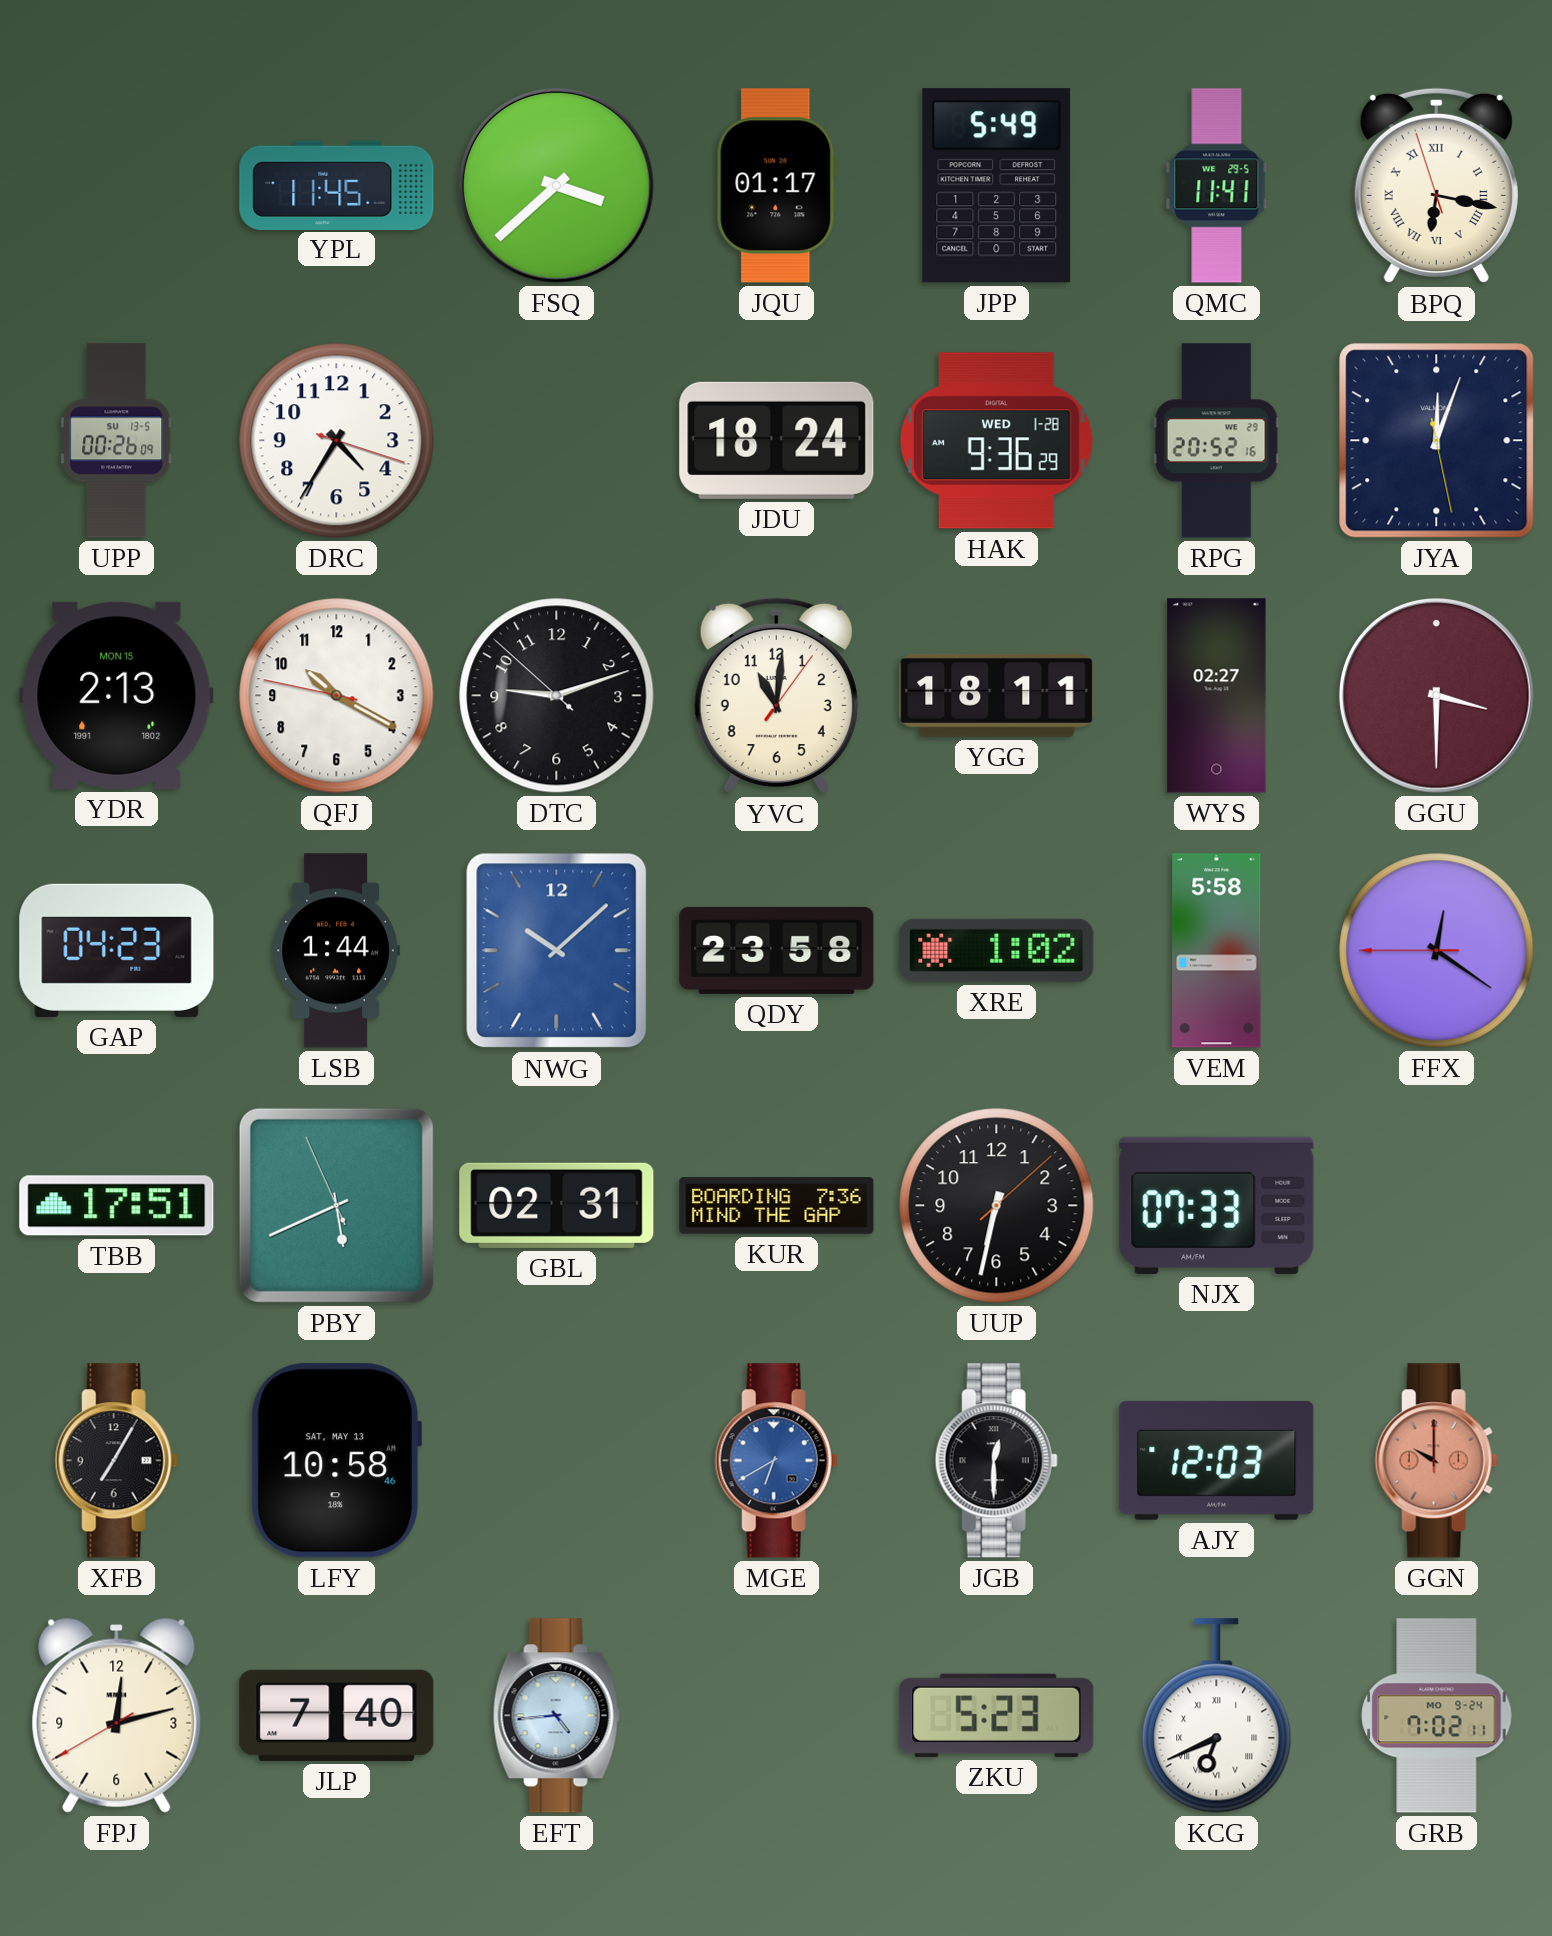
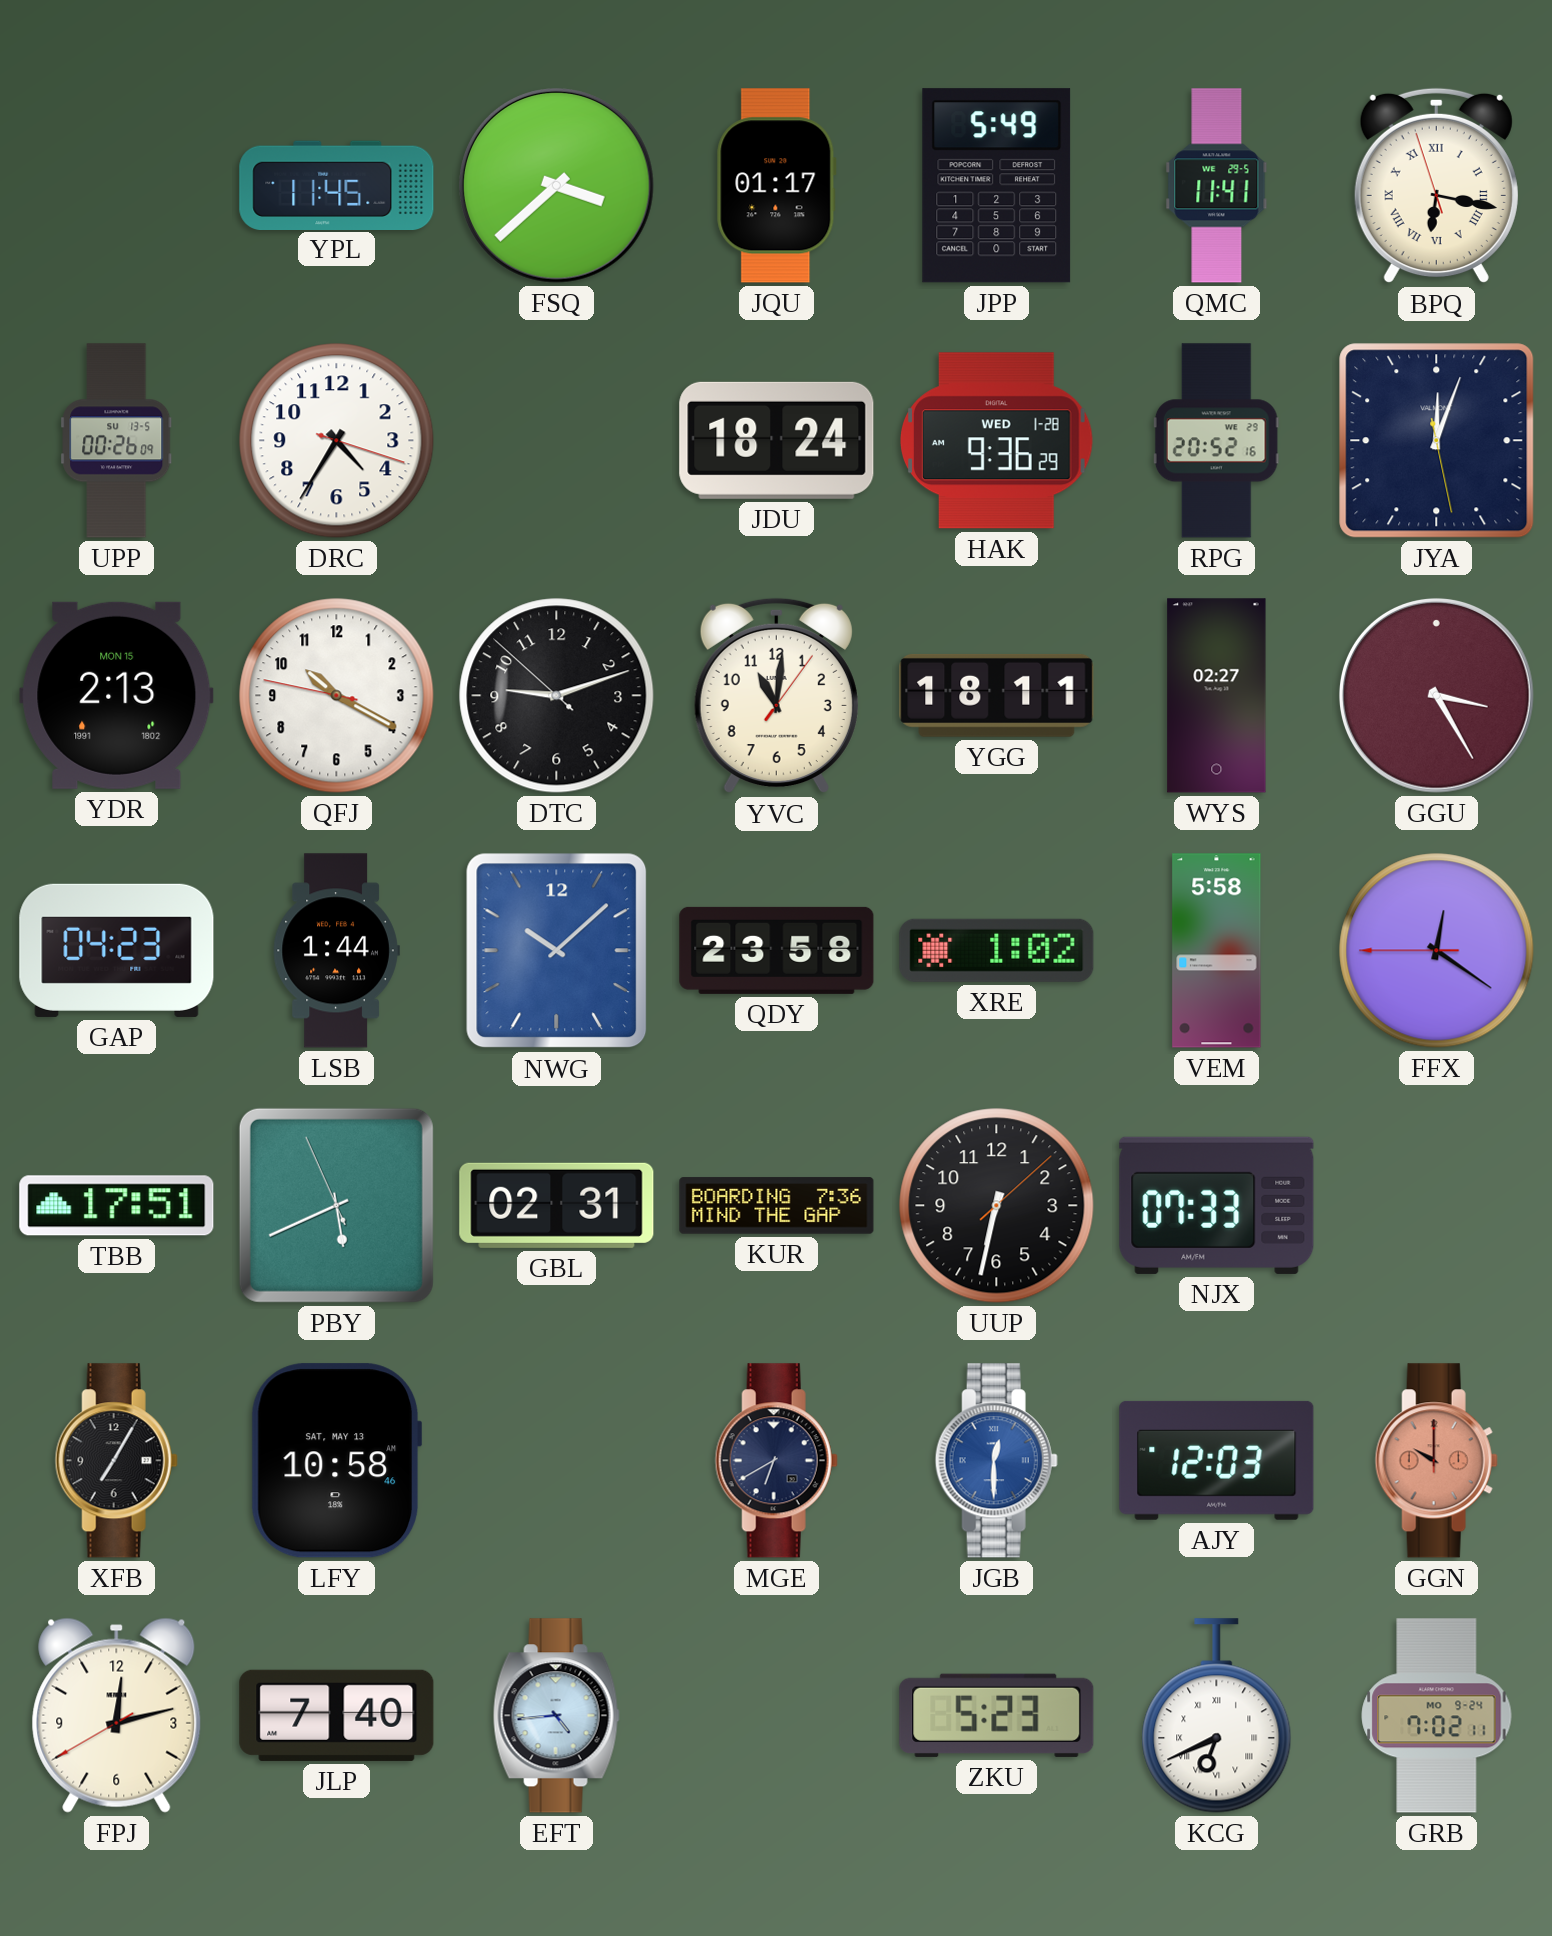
GGU: 3:30 -> 3:25 (1437, 696)
MGE dial: blue -> navy (776, 1461)
JGB dial: black -> blue (996, 1461)
